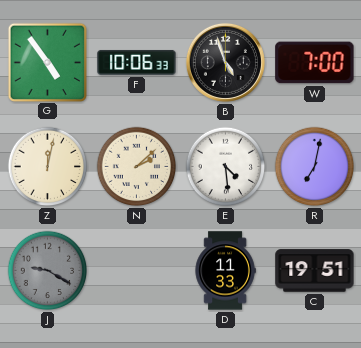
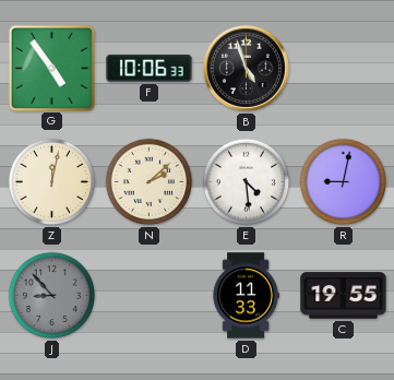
W: 7:00 -> none (315, 63)
R: 7:02 -> 9:02 (344, 182)
J: 9:20 -> 8:53 (52, 296)
C: 19:51 -> 19:55 (344, 296)
